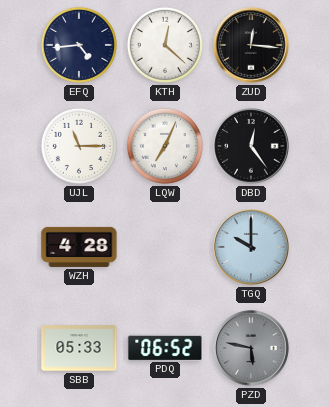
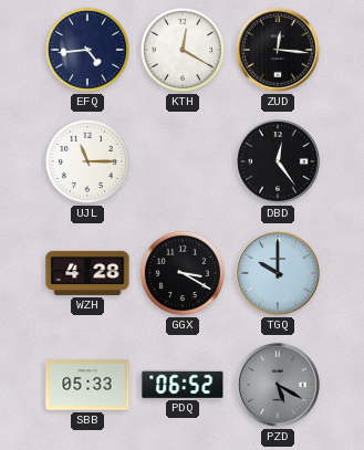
KTH: 12:22 -> 12:20 (183, 50)
LQW: 7:04 -> none (165, 146)
GGX: none -> 3:20 (183, 273)
PZD: 5:47 -> 5:20 (278, 385)
